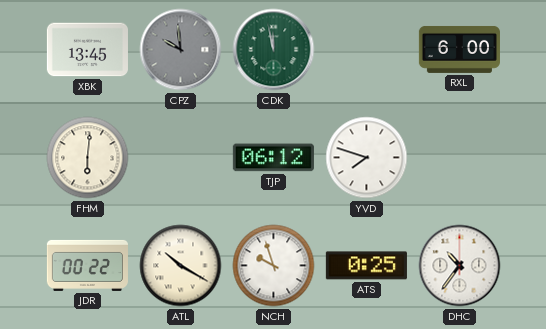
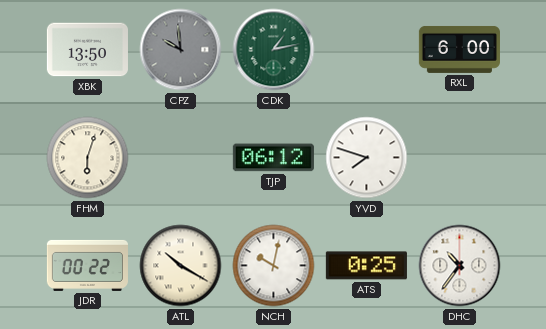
XBK: 13:45 -> 13:50 (87, 50)
CDK: 11:58 -> 1:13 (274, 50)
FHM: 6:01 -> 6:03 (88, 158)
NCH: 9:57 -> 10:02 (274, 266)
